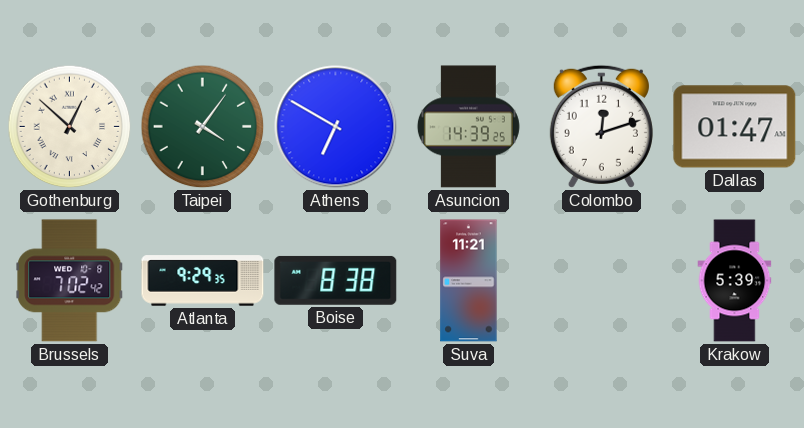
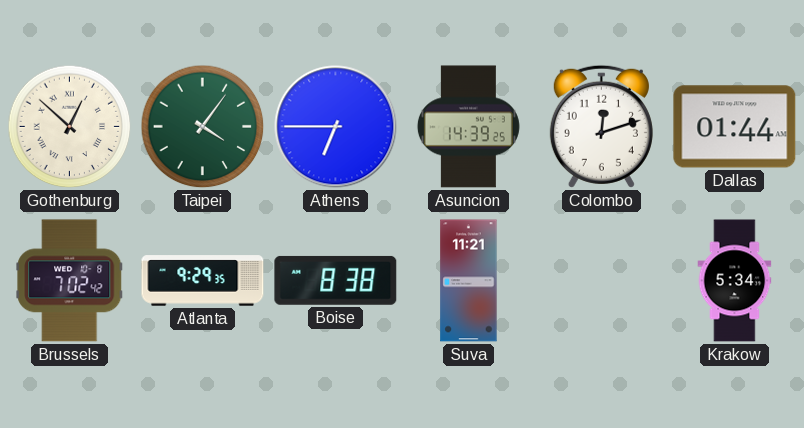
Athens: 6:50 -> 6:45 (336, 127)
Dallas: 01:47 -> 01:44 (735, 127)
Krakow: 5:39 -> 5:34 (735, 281)
